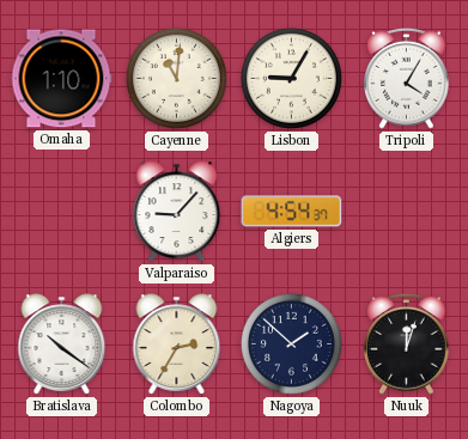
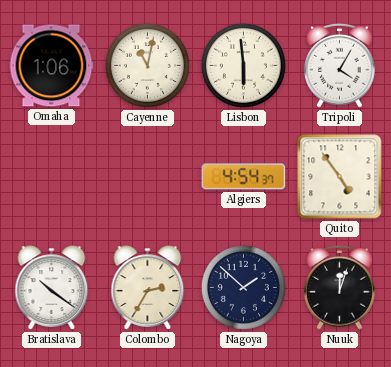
Omaha: 1:10 -> 1:06 (51, 66)
Cayenne: 11:01 -> 11:02 (147, 65)
Lisbon: 9:05 -> 5:59 (243, 65)
Valparaiso: 9:07 -> none (177, 212)
Quito: none -> 4:54 (340, 177)
